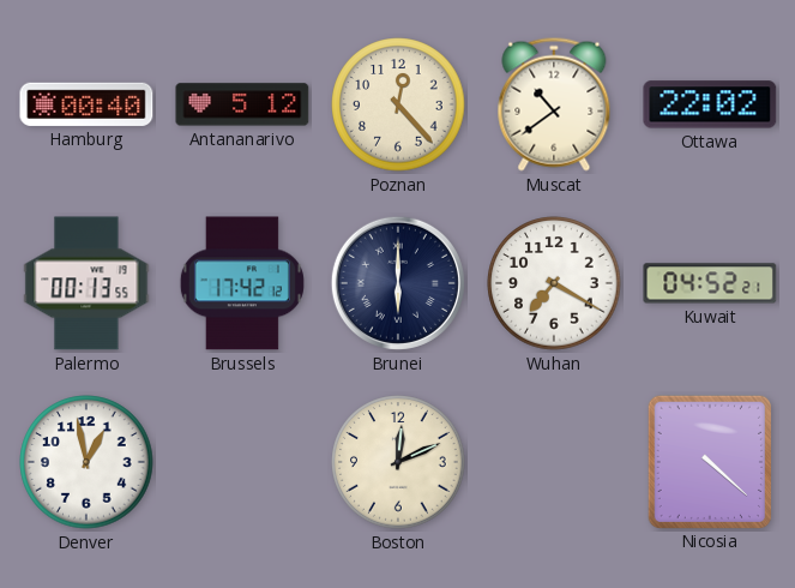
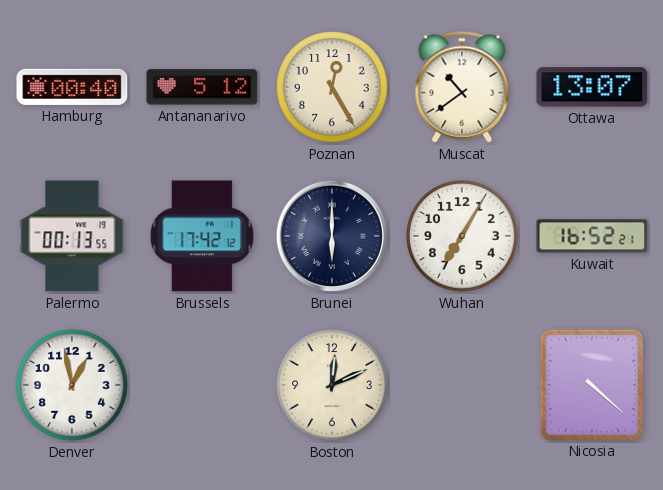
Poznan: 12:23 -> 12:25 (332, 87)
Ottawa: 22:02 -> 13:07 (592, 87)
Wuhan: 7:20 -> 7:05 (462, 236)
Kuwait: 04:52 -> 16:52 (592, 236)
